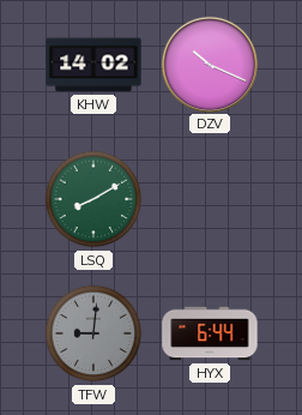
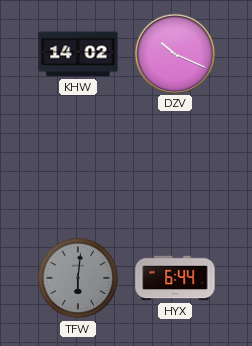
LSQ: 8:10 -> none (93, 199)
TFW: 9:01 -> 6:01 (78, 278)
